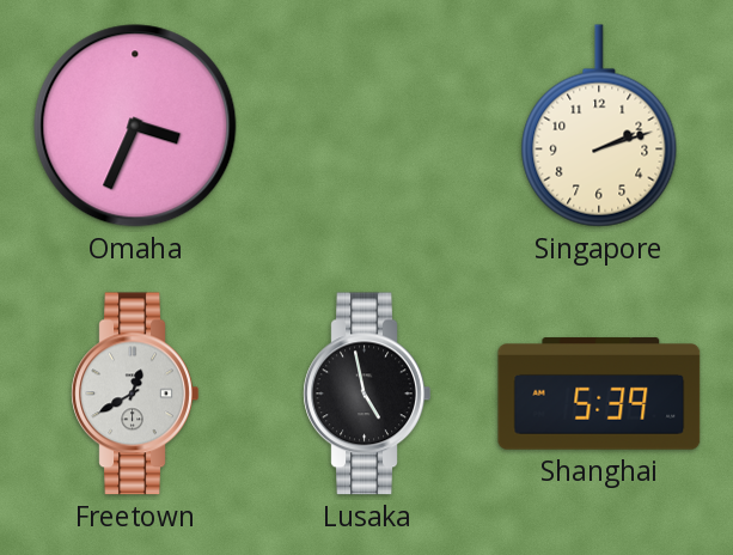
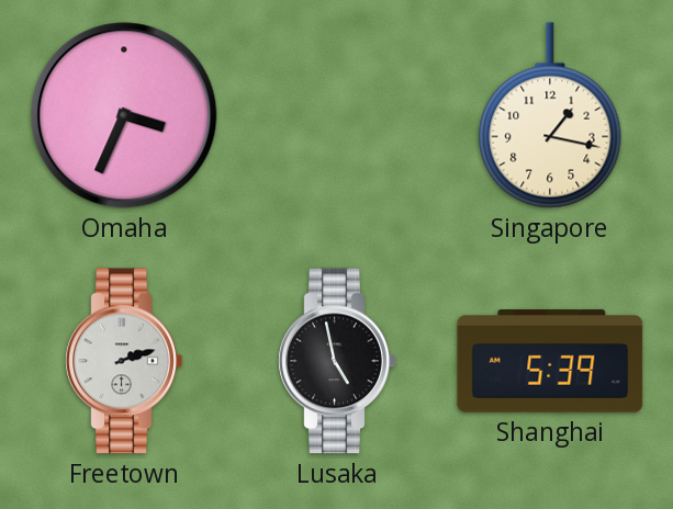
Singapore: 2:12 -> 1:17 (550, 115)
Freetown: 12:40 -> 2:12 (124, 361)
